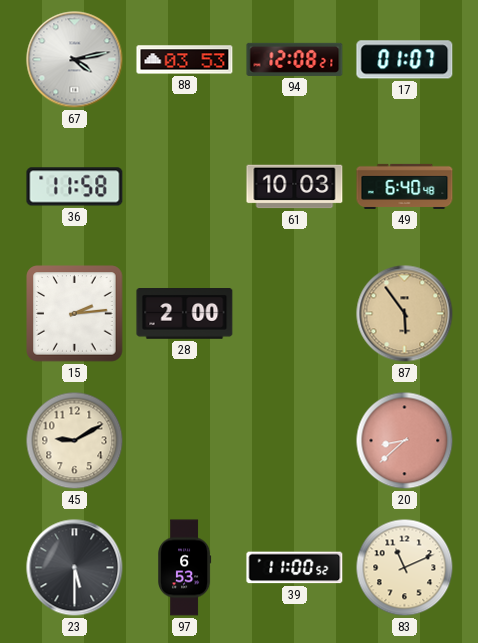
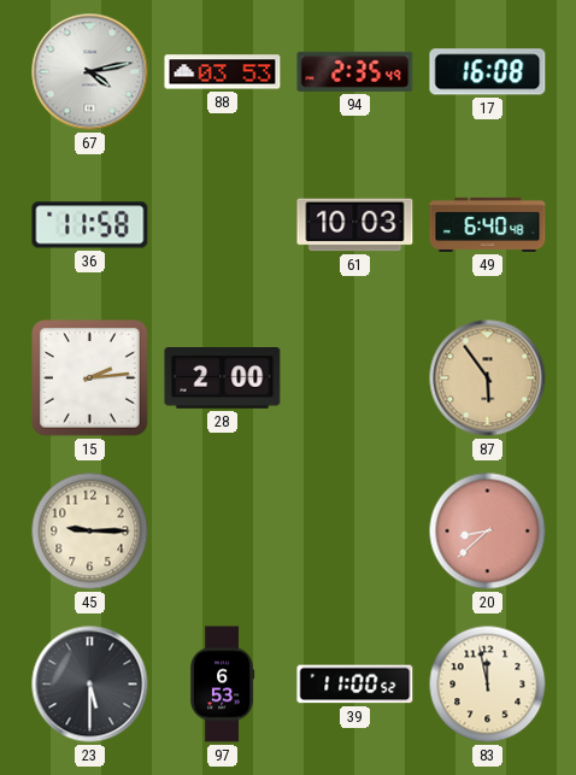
94: 12:08 -> 2:35 (355, 71)
17: 01:07 -> 16:08 (488, 72)
45: 9:10 -> 9:15 (90, 532)
83: 11:11 -> 11:58 (488, 685)
